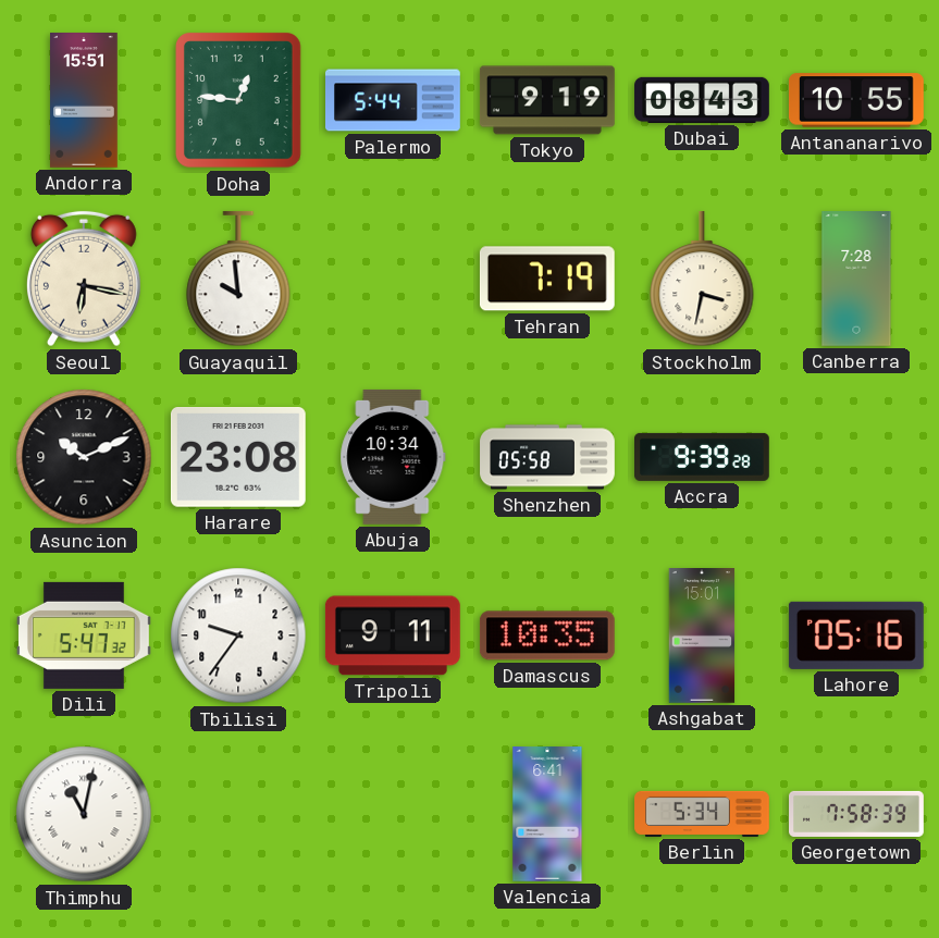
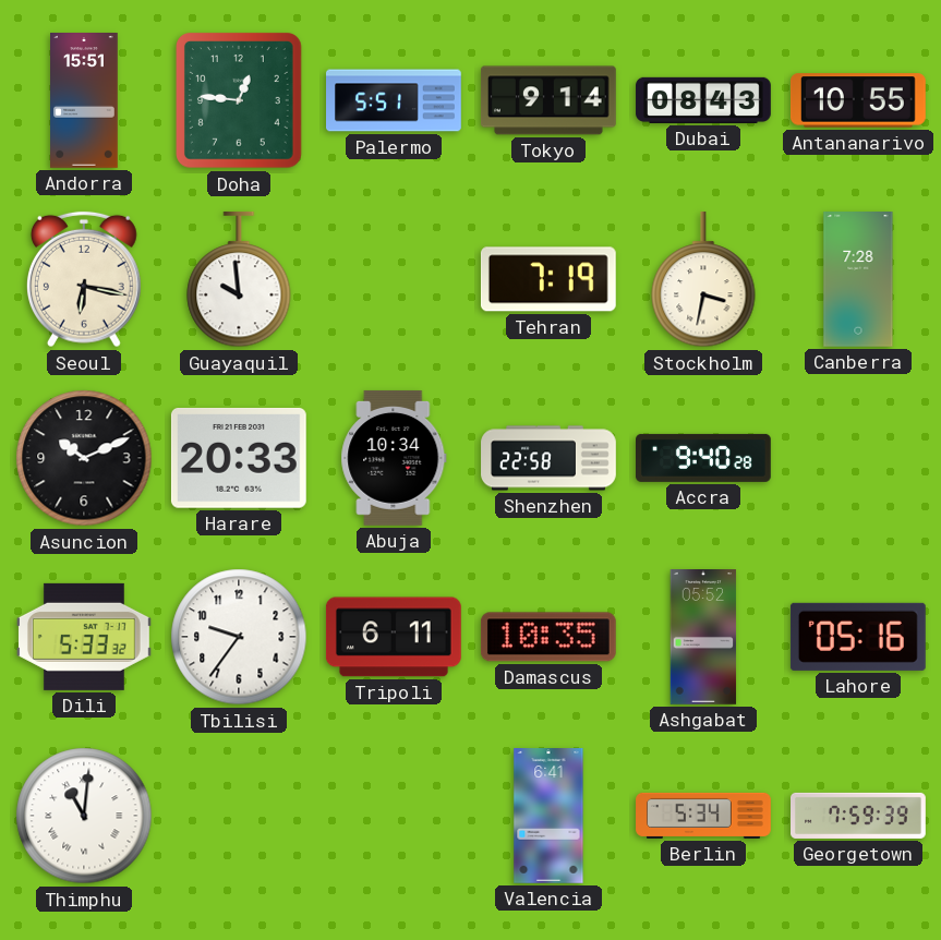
Palermo: 5:44 -> 5:51 (395, 100)
Tokyo: 9:19 -> 9:14 (548, 100)
Harare: 23:08 -> 20:33 (239, 459)
Shenzhen: 05:58 -> 22:58 (548, 458)
Accra: 9:39 -> 9:40 (704, 458)
Dili: 5:47 -> 5:33 (84, 637)
Tripoli: 9:11 -> 6:11 (394, 637)
Ashgabat: 15:01 -> 05:52 (703, 638)
Thimphu: 11:02 -> 11:01 (84, 816)
Georgetown: 7:58 -> 7:59 (859, 816)
